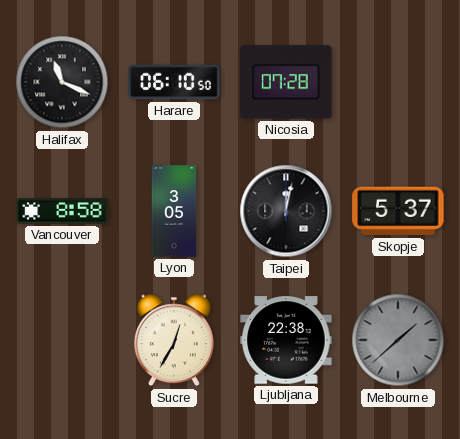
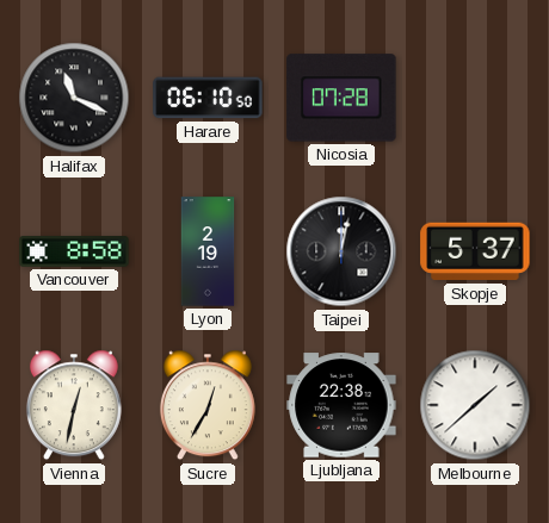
Lyon: 3:05 -> 2:19 (208, 251)
Vienna: none -> 12:32 (74, 405)
Melbourne dial: grey -> white (475, 405)
